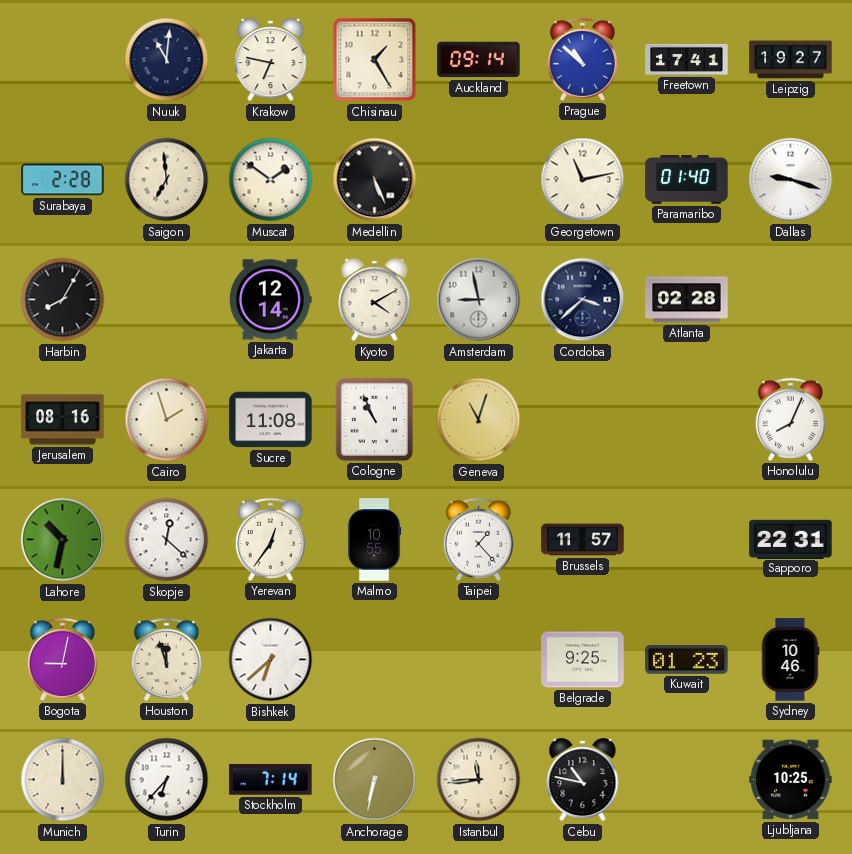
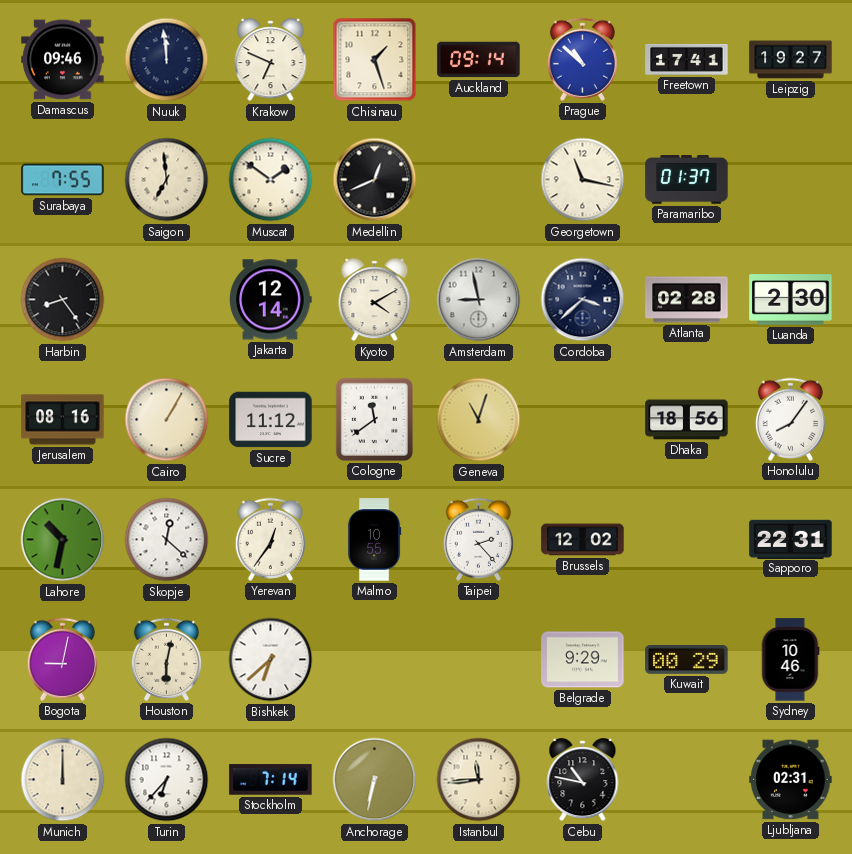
Damascus: none -> 09:46 (63, 60)
Nuuk: 11:01 -> 11:59 (167, 60)
Krakow: 6:47 -> 6:49 (271, 60)
Chisinau: 1:25 -> 1:27 (375, 60)
Surabaya: 2:28 -> 7:55 (63, 180)
Medellin: 5:26 -> 12:41 (375, 180)
Georgetown: 11:13 -> 11:17 (583, 180)
Paramaribo: 01:40 -> 01:37 (687, 180)
Dallas: 9:18 -> none (791, 180)
Harbin: 8:05 -> 8:24 (63, 300)
Luanda: none -> 2:30 (791, 300)
Cairo: 1:57 -> 1:05 (167, 420)
Sucre: 11:08 -> 11:12 (271, 420)
Cologne: 10:56 -> 11:39 (374, 419)
Dhaka: none -> 18:56 (687, 420)
Honolulu: 8:04 -> 8:06 (790, 419)
Taipei: 1:23 -> 2:23 (478, 539)
Brussels: 11:57 -> 12:02 (583, 540)
Houston: 11:57 -> 6:02 (166, 659)
Belgrade: 9:25 -> 9:29 (583, 660)
Kuwait: 01:23 -> 00:29 (687, 660)
Ljubljana: 10:25 -> 02:31 (791, 780)
